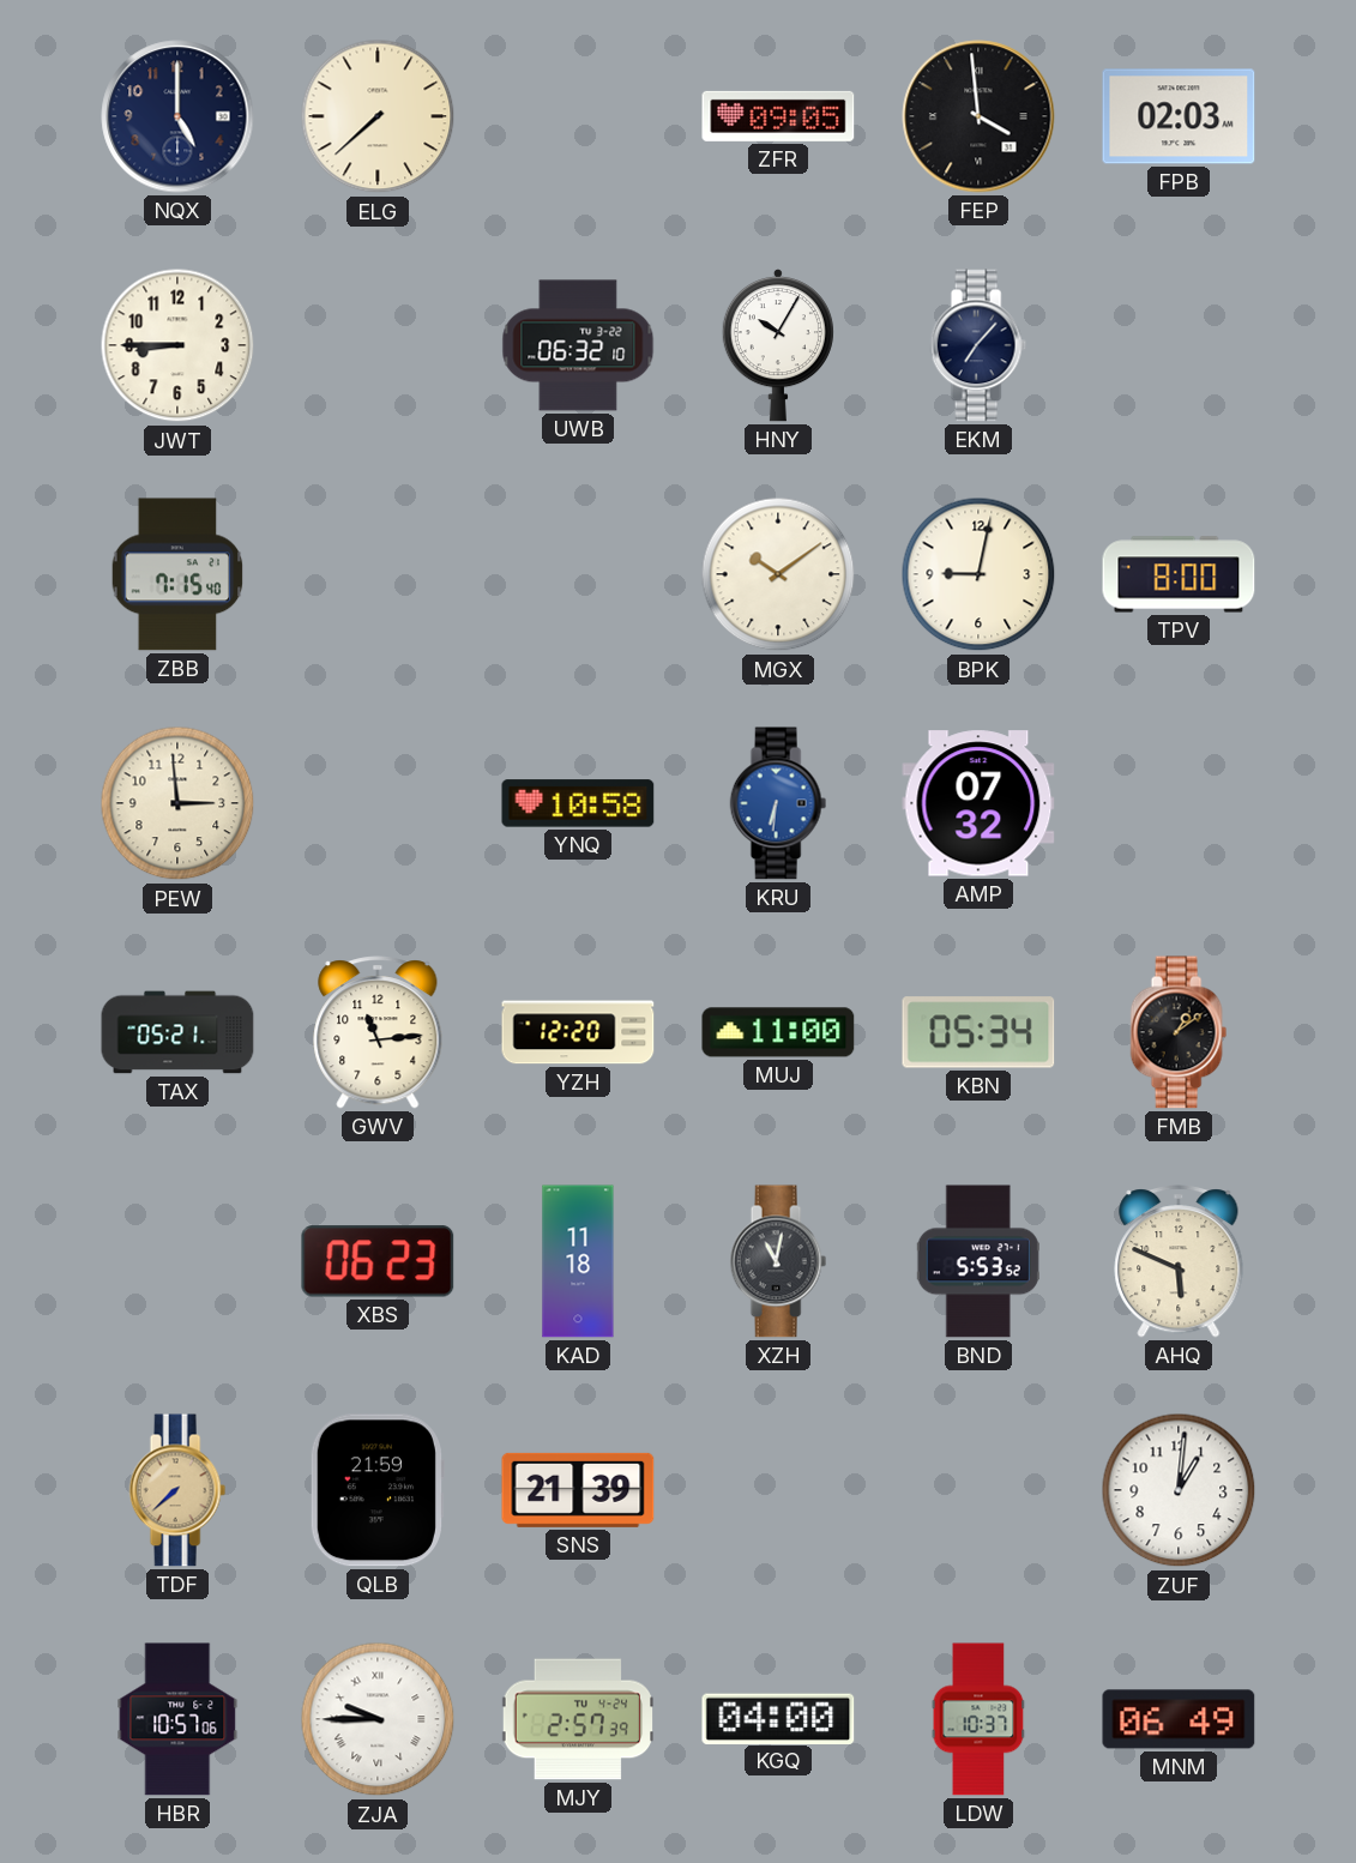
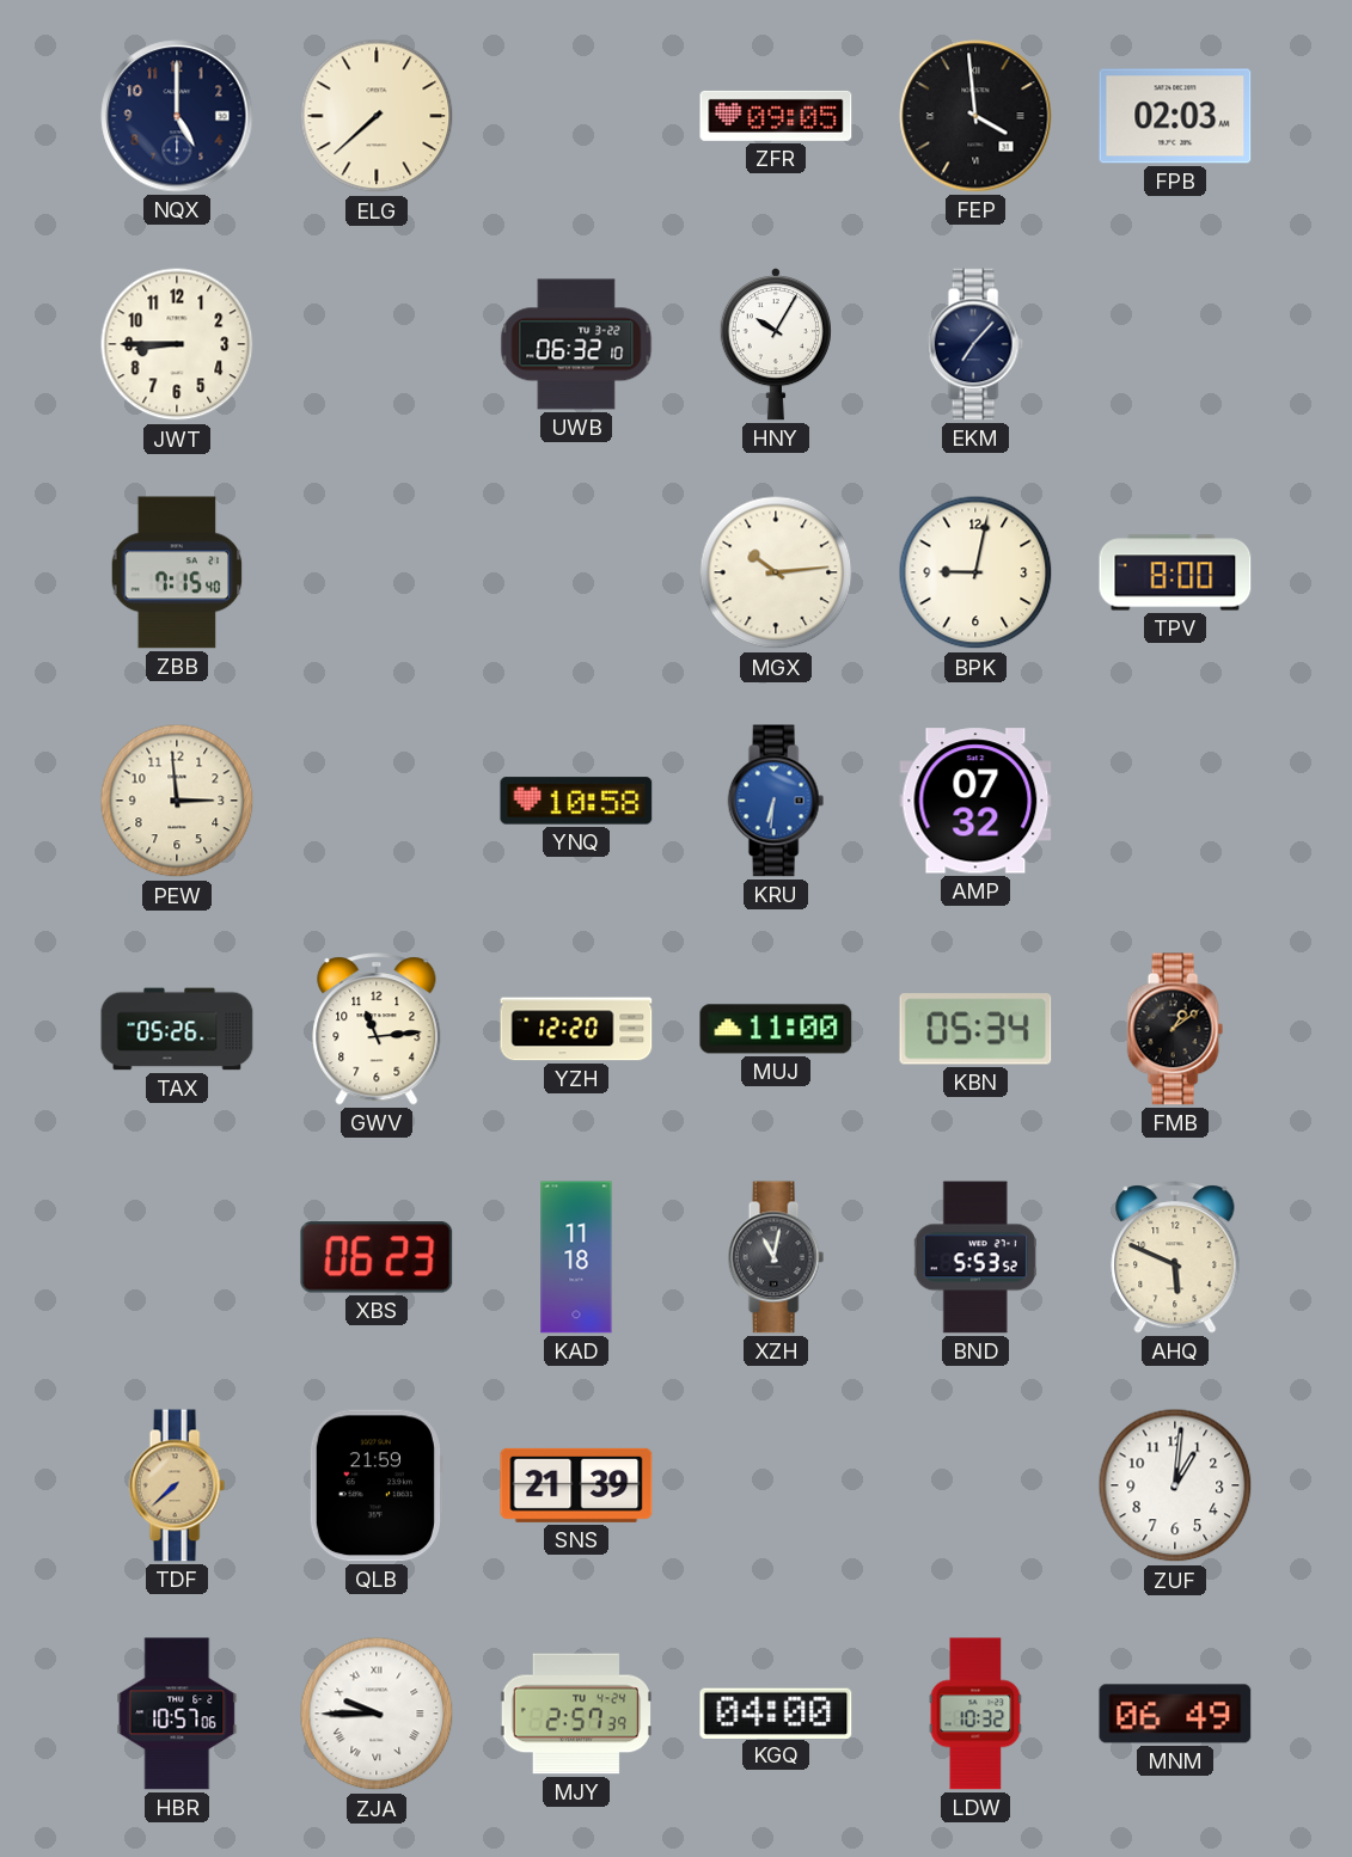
MGX: 10:09 -> 10:14 (776, 572)
TAX: 05:21 -> 05:26 (177, 1029)
LDW: 10:37 -> 10:32 (975, 1714)
